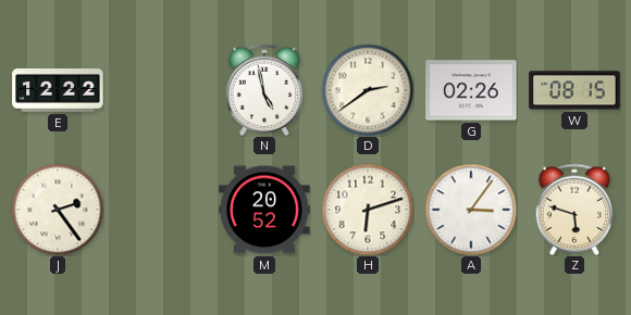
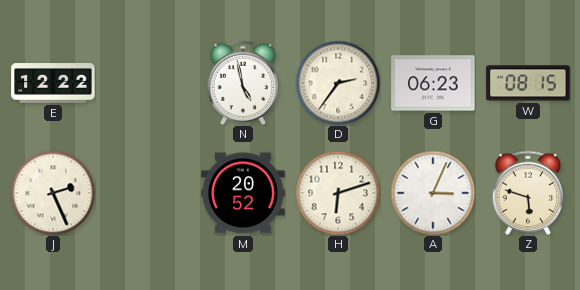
D: 2:39 -> 2:36 (338, 83)
G: 02:26 -> 06:23 (433, 83)
J: 2:24 -> 2:26 (53, 193)
A: 3:06 -> 3:04 (433, 193)
